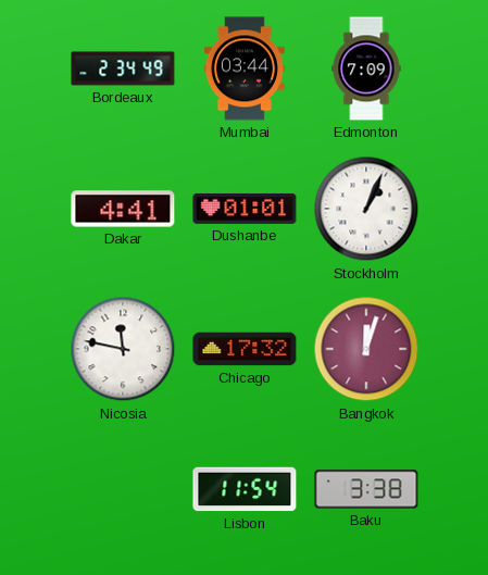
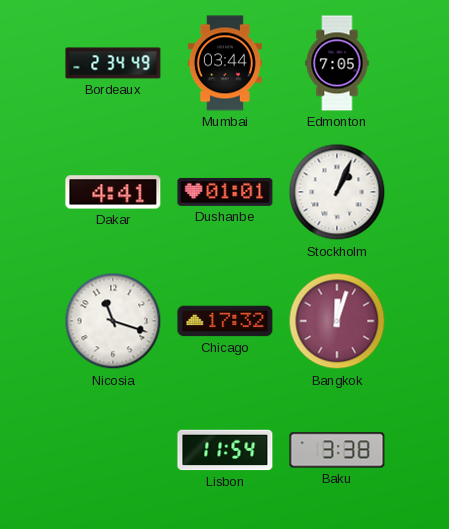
Edmonton: 7:09 -> 7:05 (337, 63)
Nicosia: 11:47 -> 11:18 (113, 321)
